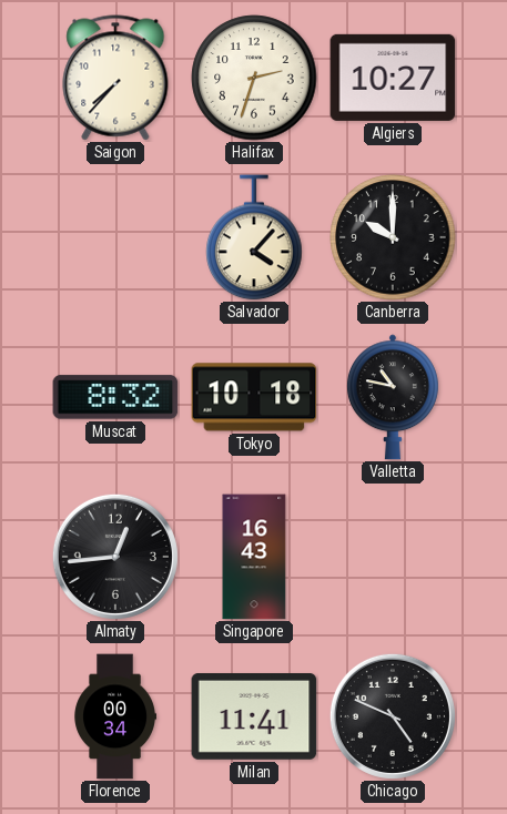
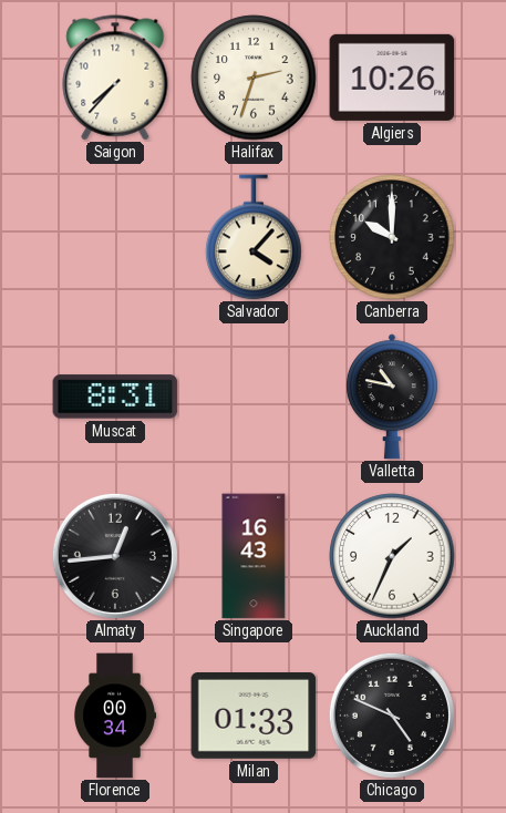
Algiers: 10:27 -> 10:26 (392, 78)
Muscat: 8:32 -> 8:31 (115, 397)
Tokyo: 10:18 -> none (254, 397)
Auckland: none -> 1:34 (392, 556)
Milan: 11:41 -> 01:33 (254, 717)
